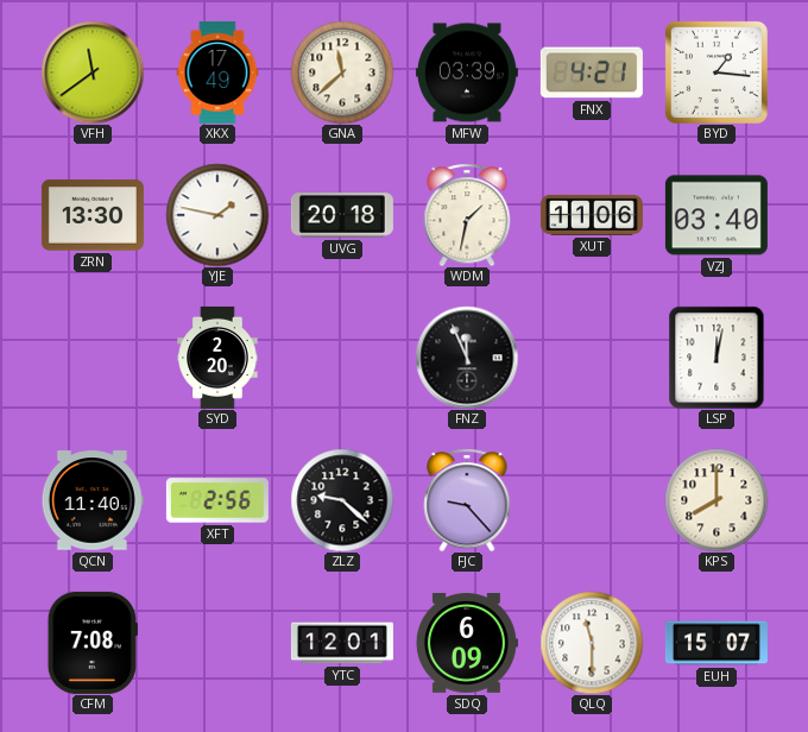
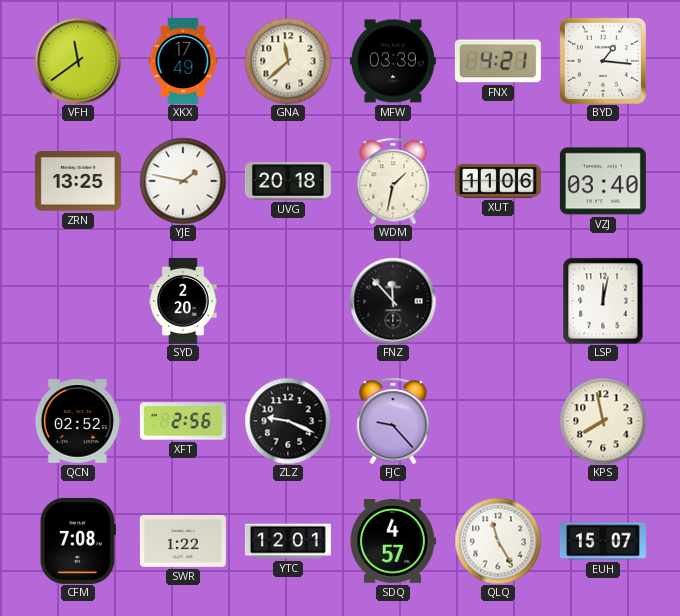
ZRN: 13:30 -> 13:25 (78, 181)
FNZ: 11:56 -> 11:53 (393, 301)
QCN: 11:40 -> 02:52 (78, 421)
ZLZ: 9:22 -> 9:19 (288, 421)
KPS: 8:00 -> 7:58 (603, 421)
SWR: none -> 1:22 (183, 542)
SDQ: 6:09 -> 4:57 (393, 542)
QLQ: 11:30 -> 11:25 (498, 541)
